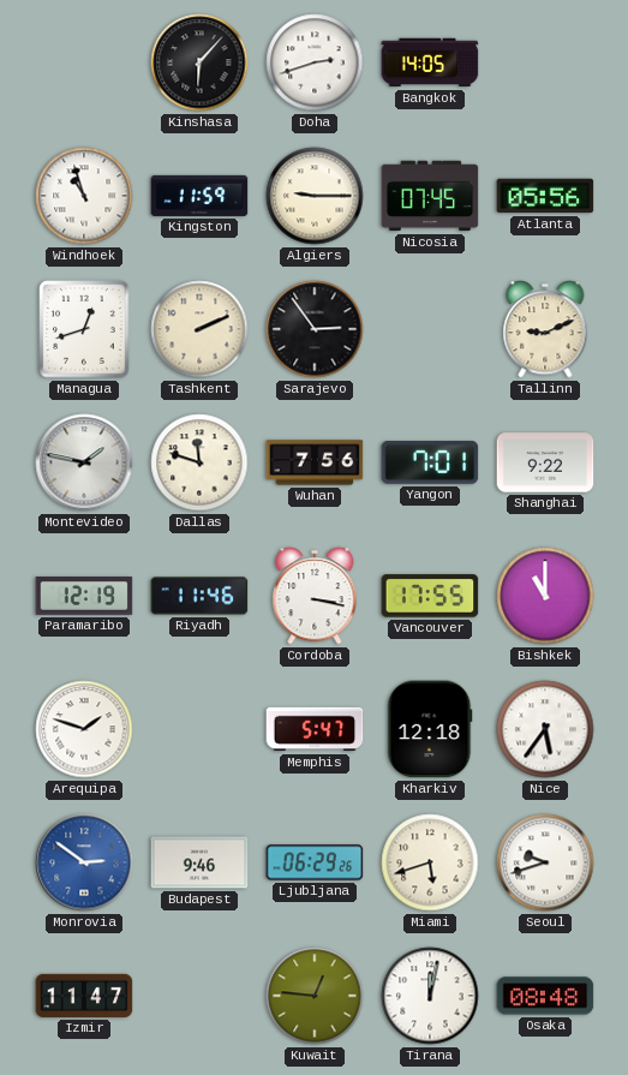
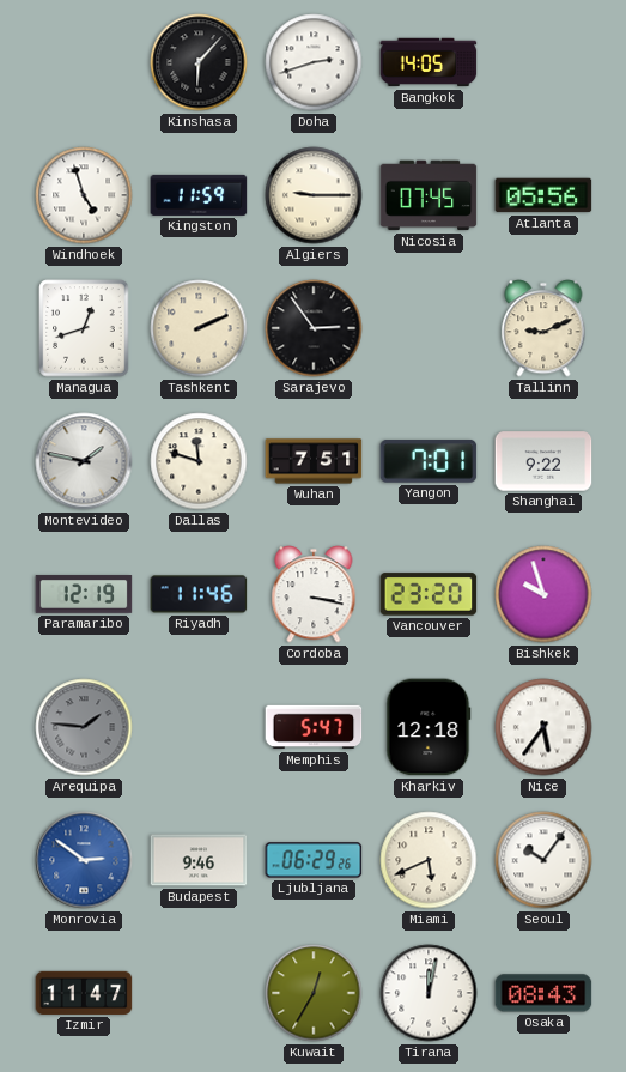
Windhoek: 10:57 -> 4:57 (84, 195)
Wuhan: 7:56 -> 7:51 (314, 461)
Vancouver: 17:55 -> 23:20 (429, 594)
Bishkek: 11:00 -> 9:57 (543, 594)
Arequipa: 1:48 -> 1:46 (84, 727)
Arequipa dial: white -> grey (84, 727)
Miami: 5:42 -> 5:41 (429, 860)
Seoul: 9:42 -> 10:06 (543, 860)
Kuwait: 12:46 -> 12:35 (314, 993)
Osaka: 08:48 -> 08:43 (543, 993)
